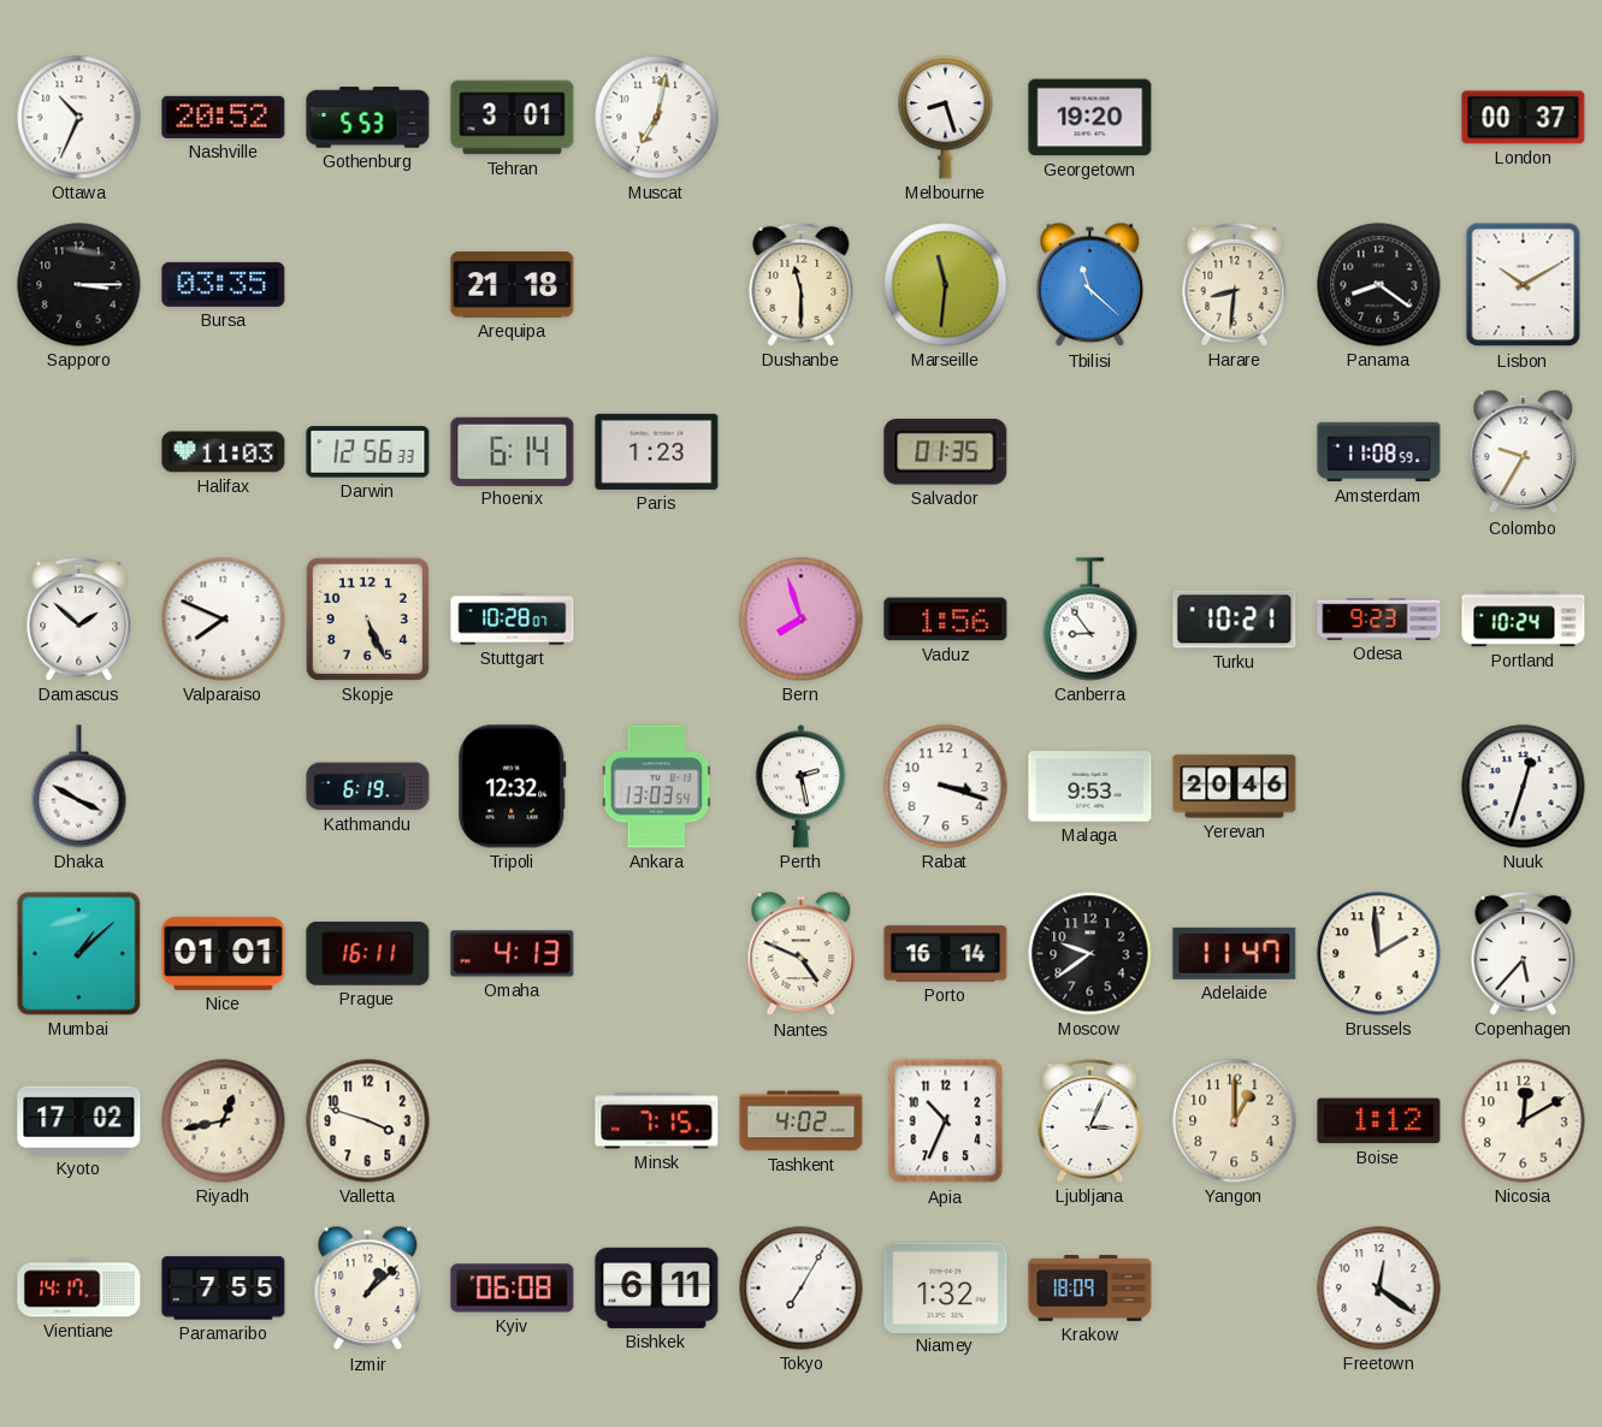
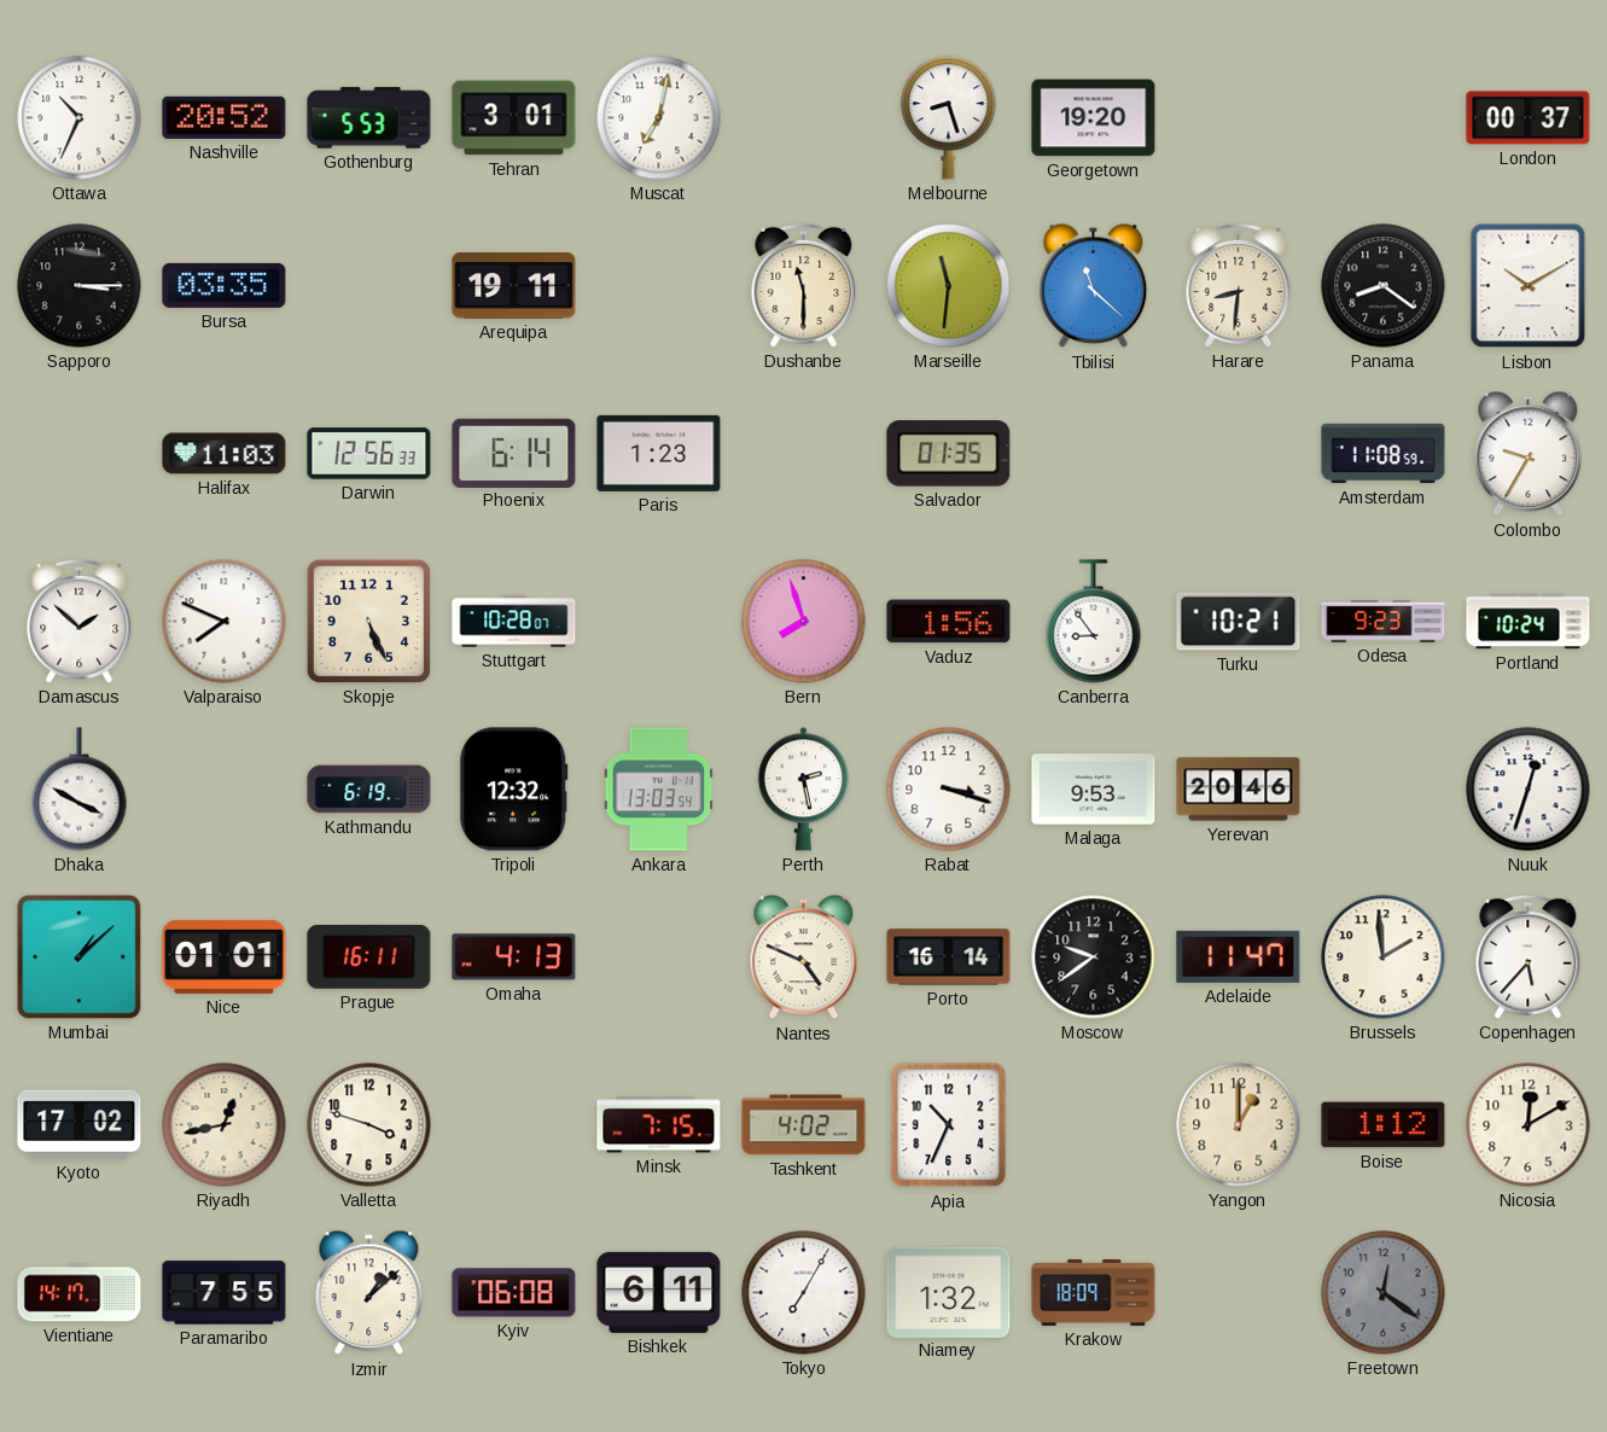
Arequipa: 21:18 -> 19:11 (514, 286)
Ljubljana: 3:04 -> none (1090, 1120)
Freetown dial: white -> grey (1384, 1293)
